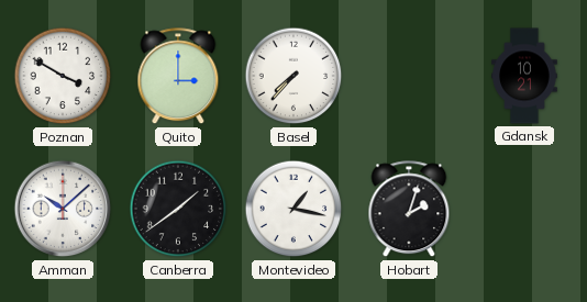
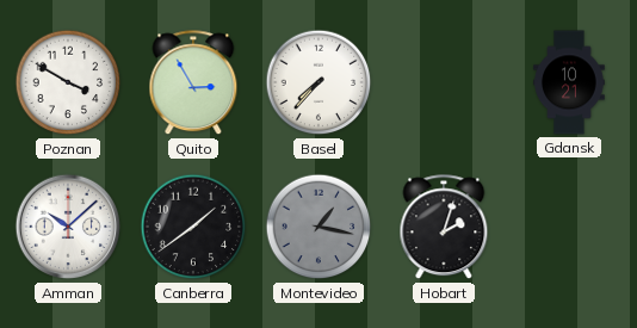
Quito: 3:00 -> 2:55 (193, 83)
Montevideo dial: white -> grey (318, 227)
